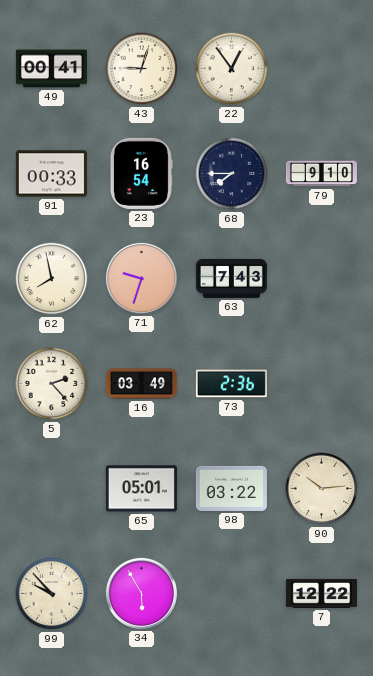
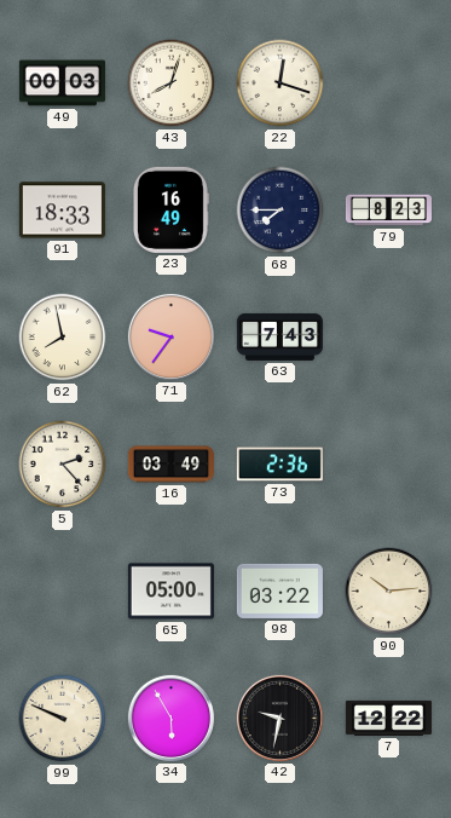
49: 00:41 -> 00:03 (62, 83)
43: 9:03 -> 8:03 (172, 83)
22: 12:54 -> 12:18 (281, 83)
91: 00:33 -> 18:33 (62, 211)
23: 16:54 -> 16:49 (170, 209)
79: 9:10 -> 8:23 (388, 211)
71: 9:33 -> 9:36 (170, 336)
65: 05:01 -> 05:00 (170, 592)
99: 9:53 -> 9:49 (63, 719)
42: none -> 9:32 (279, 718)
